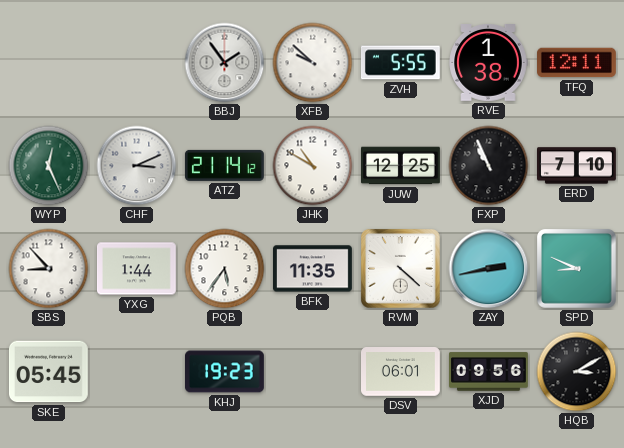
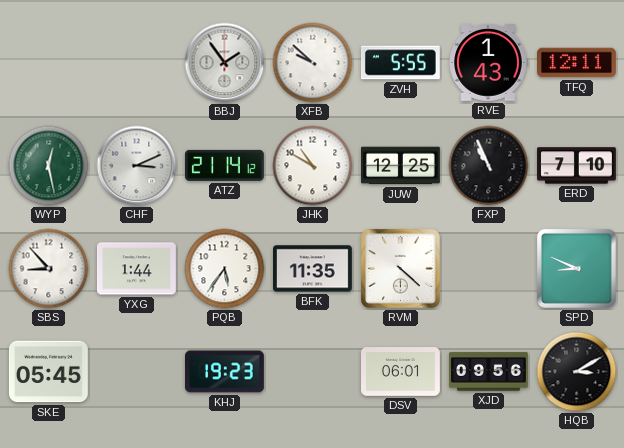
RVE: 1:38 -> 1:43 (488, 63)
WYP: 12:26 -> 12:28 (49, 166)
ZAY: 2:43 -> none (489, 269)
